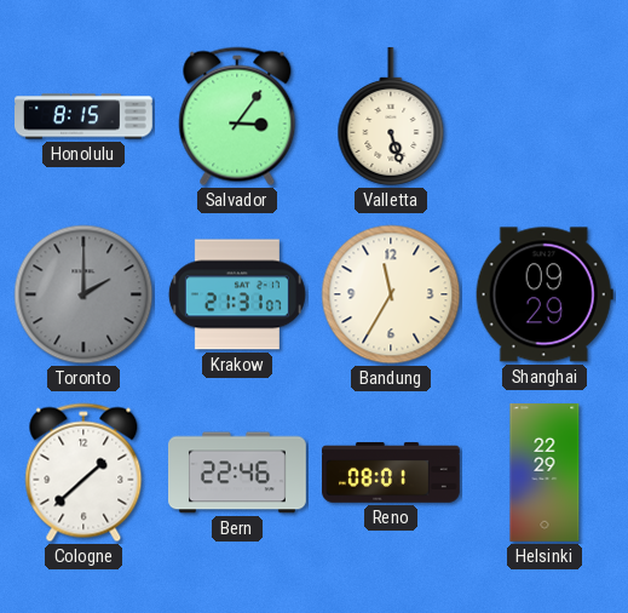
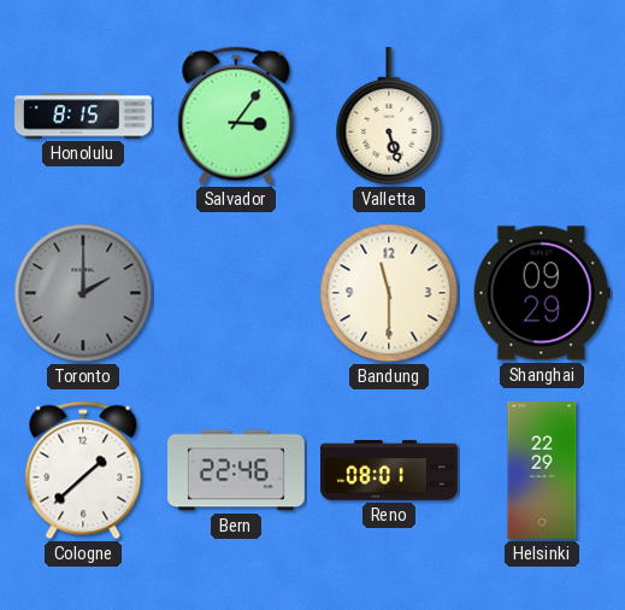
Krakow: 21:31 -> none (237, 294)
Bandung: 11:35 -> 11:30 (389, 293)
